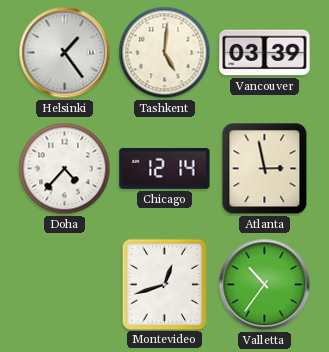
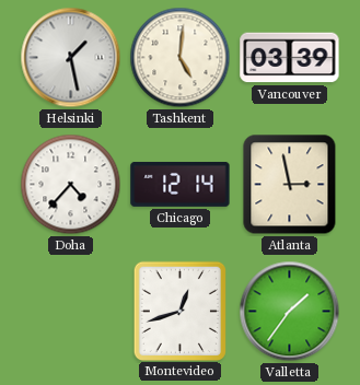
Helsinki: 1:24 -> 1:28 (71, 58)
Valletta: 10:36 -> 1:36 (290, 312)
